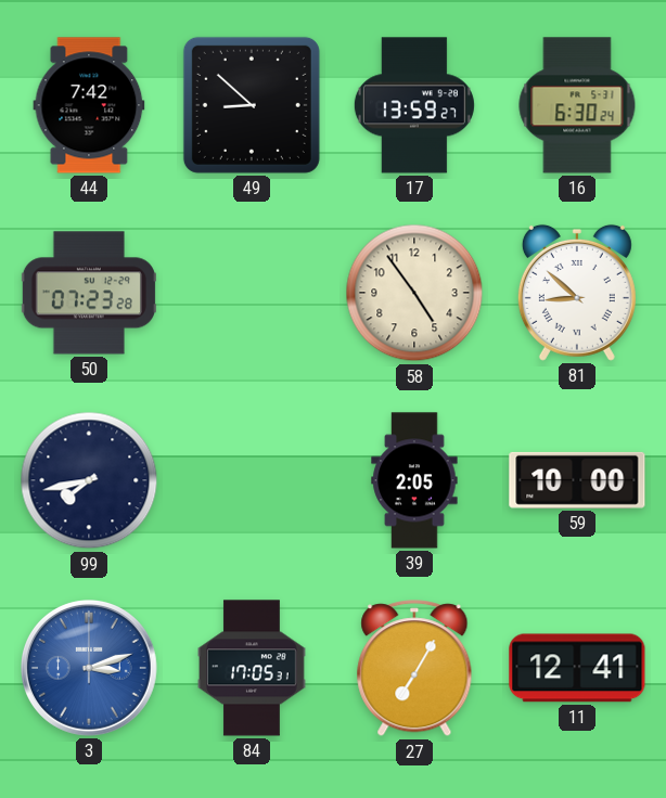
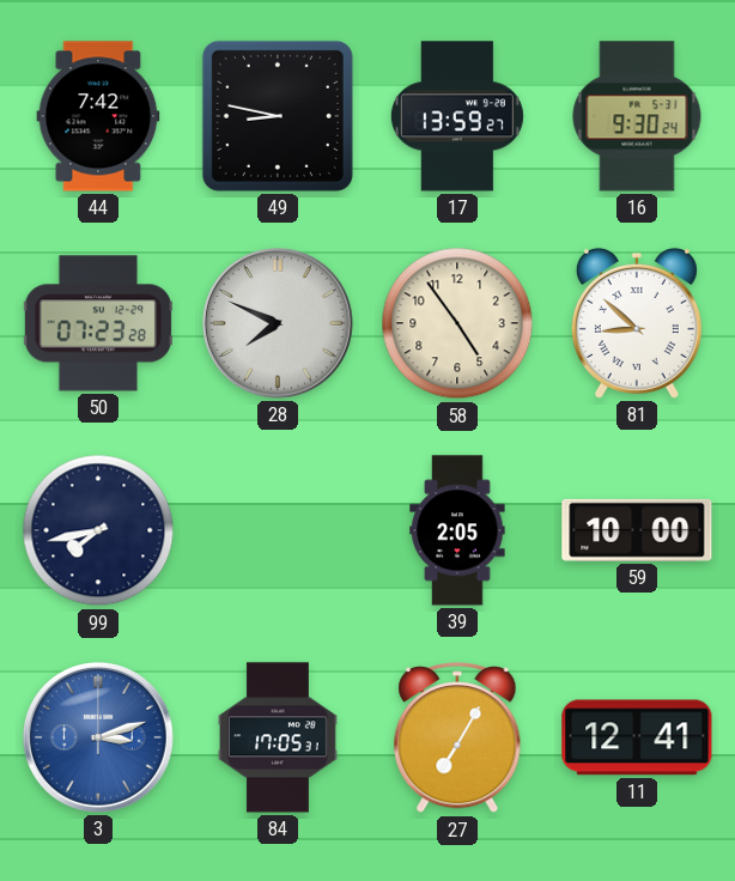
49: 8:52 -> 8:47 (278, 116)
16: 6:30 -> 9:30 (637, 116)
28: none -> 7:49 (279, 324)
